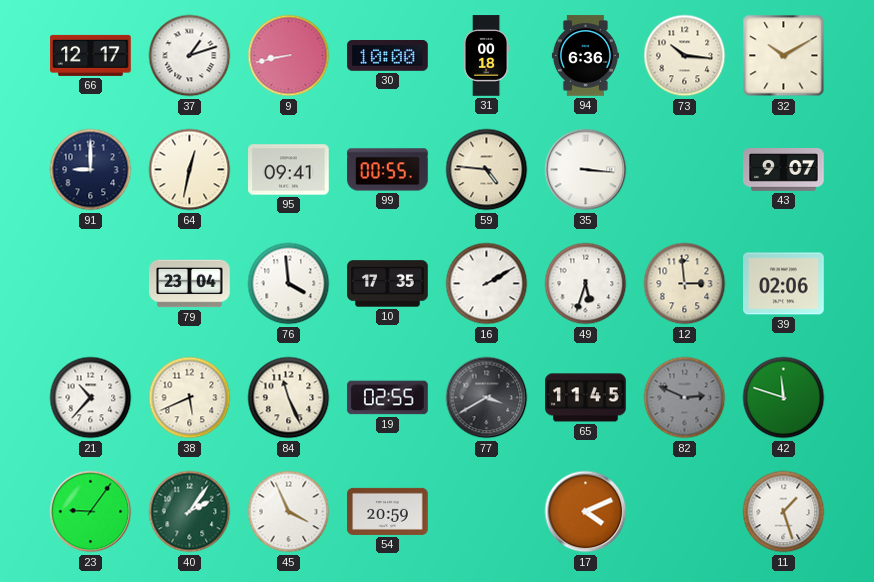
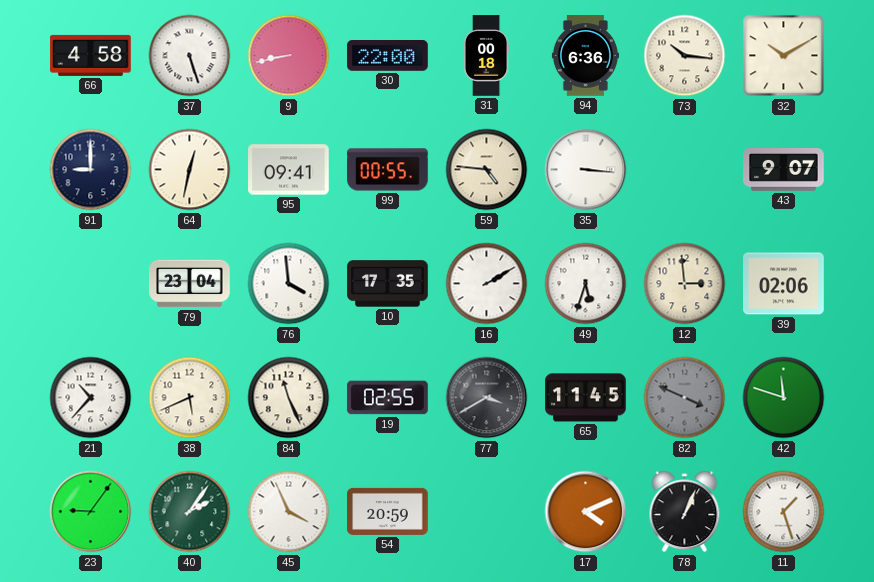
66: 12:17 -> 4:58 (91, 55)
37: 1:12 -> 5:27 (190, 56)
30: 10:00 -> 22:00 (388, 56)
82: 2:49 -> 3:49 (685, 398)
78: none -> 1:04 (685, 512)
